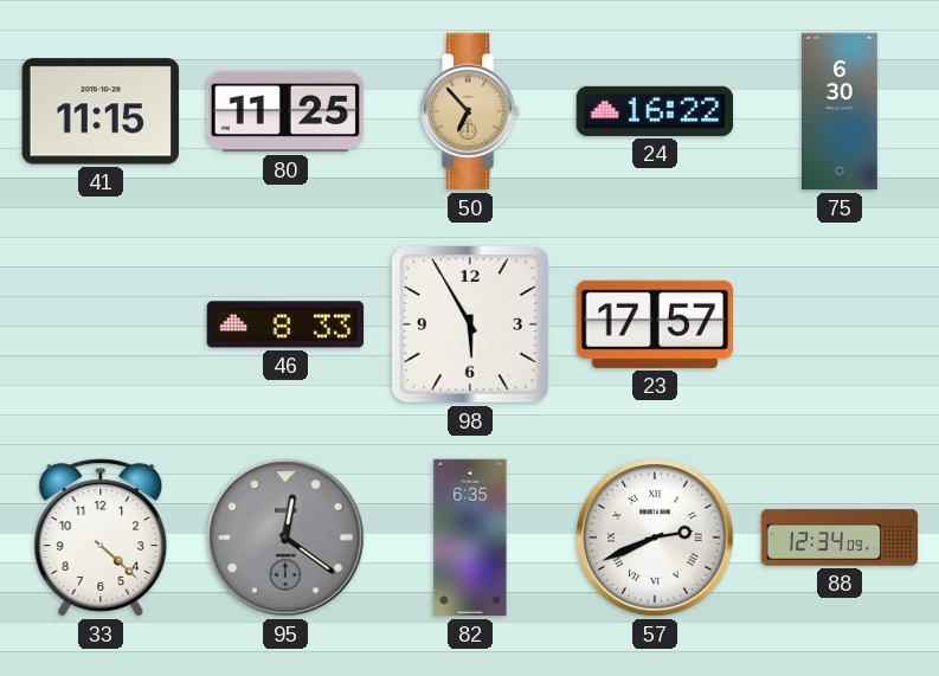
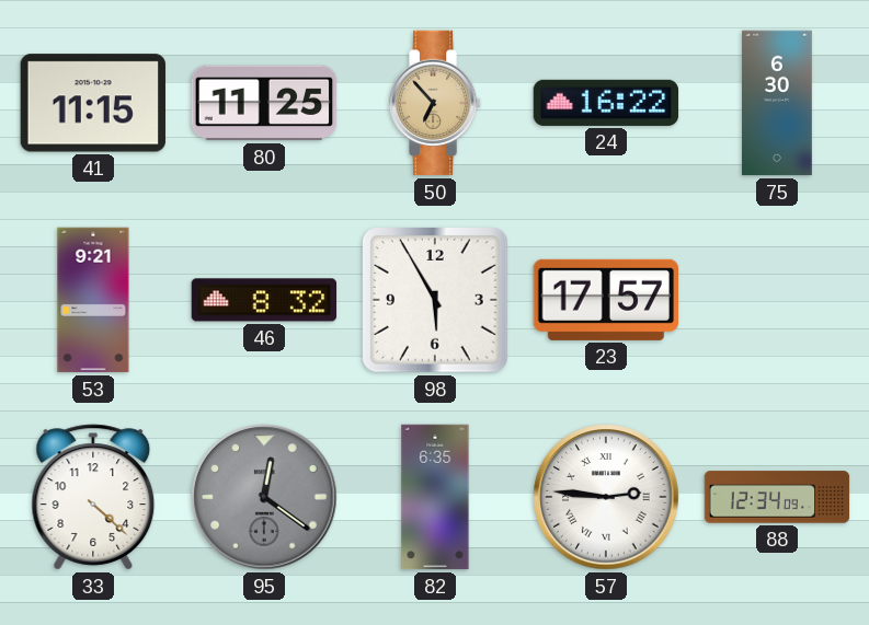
53: none -> 9:21 (93, 300)
46: 8:33 -> 8:32 (264, 300)
57: 2:41 -> 2:46 (606, 497)
